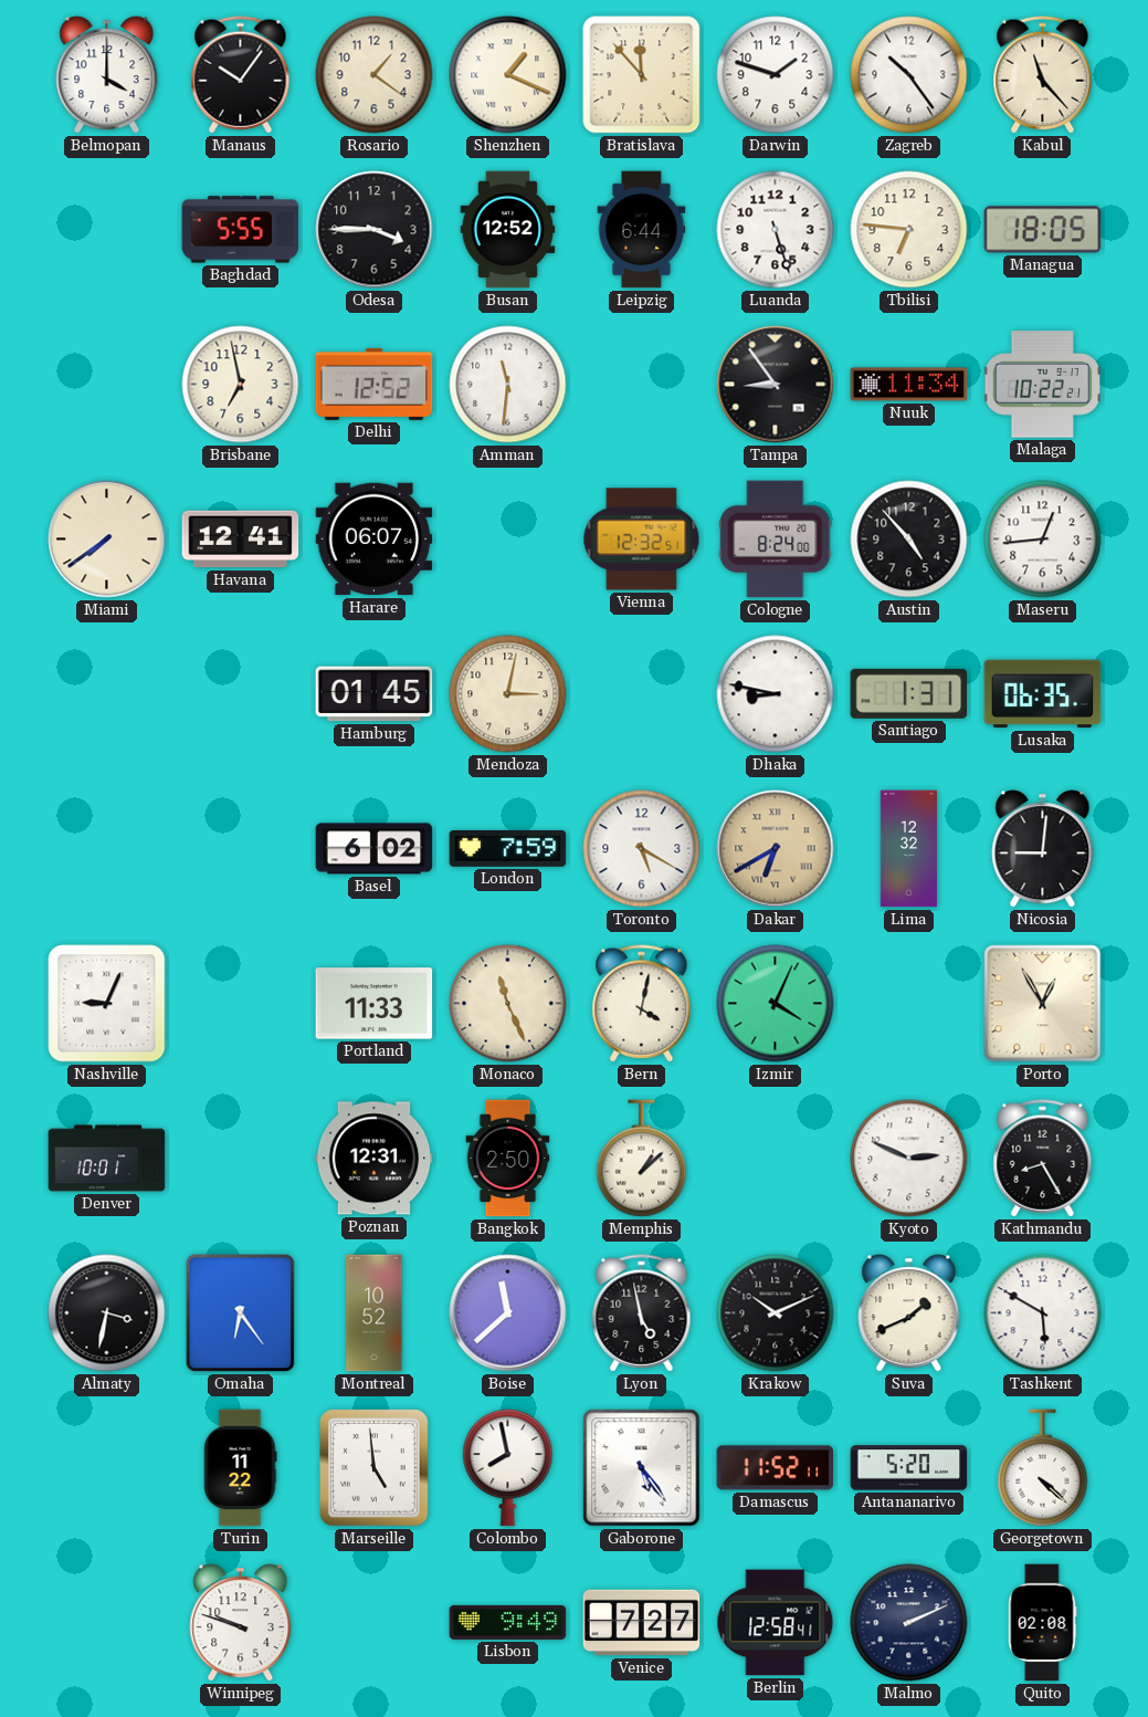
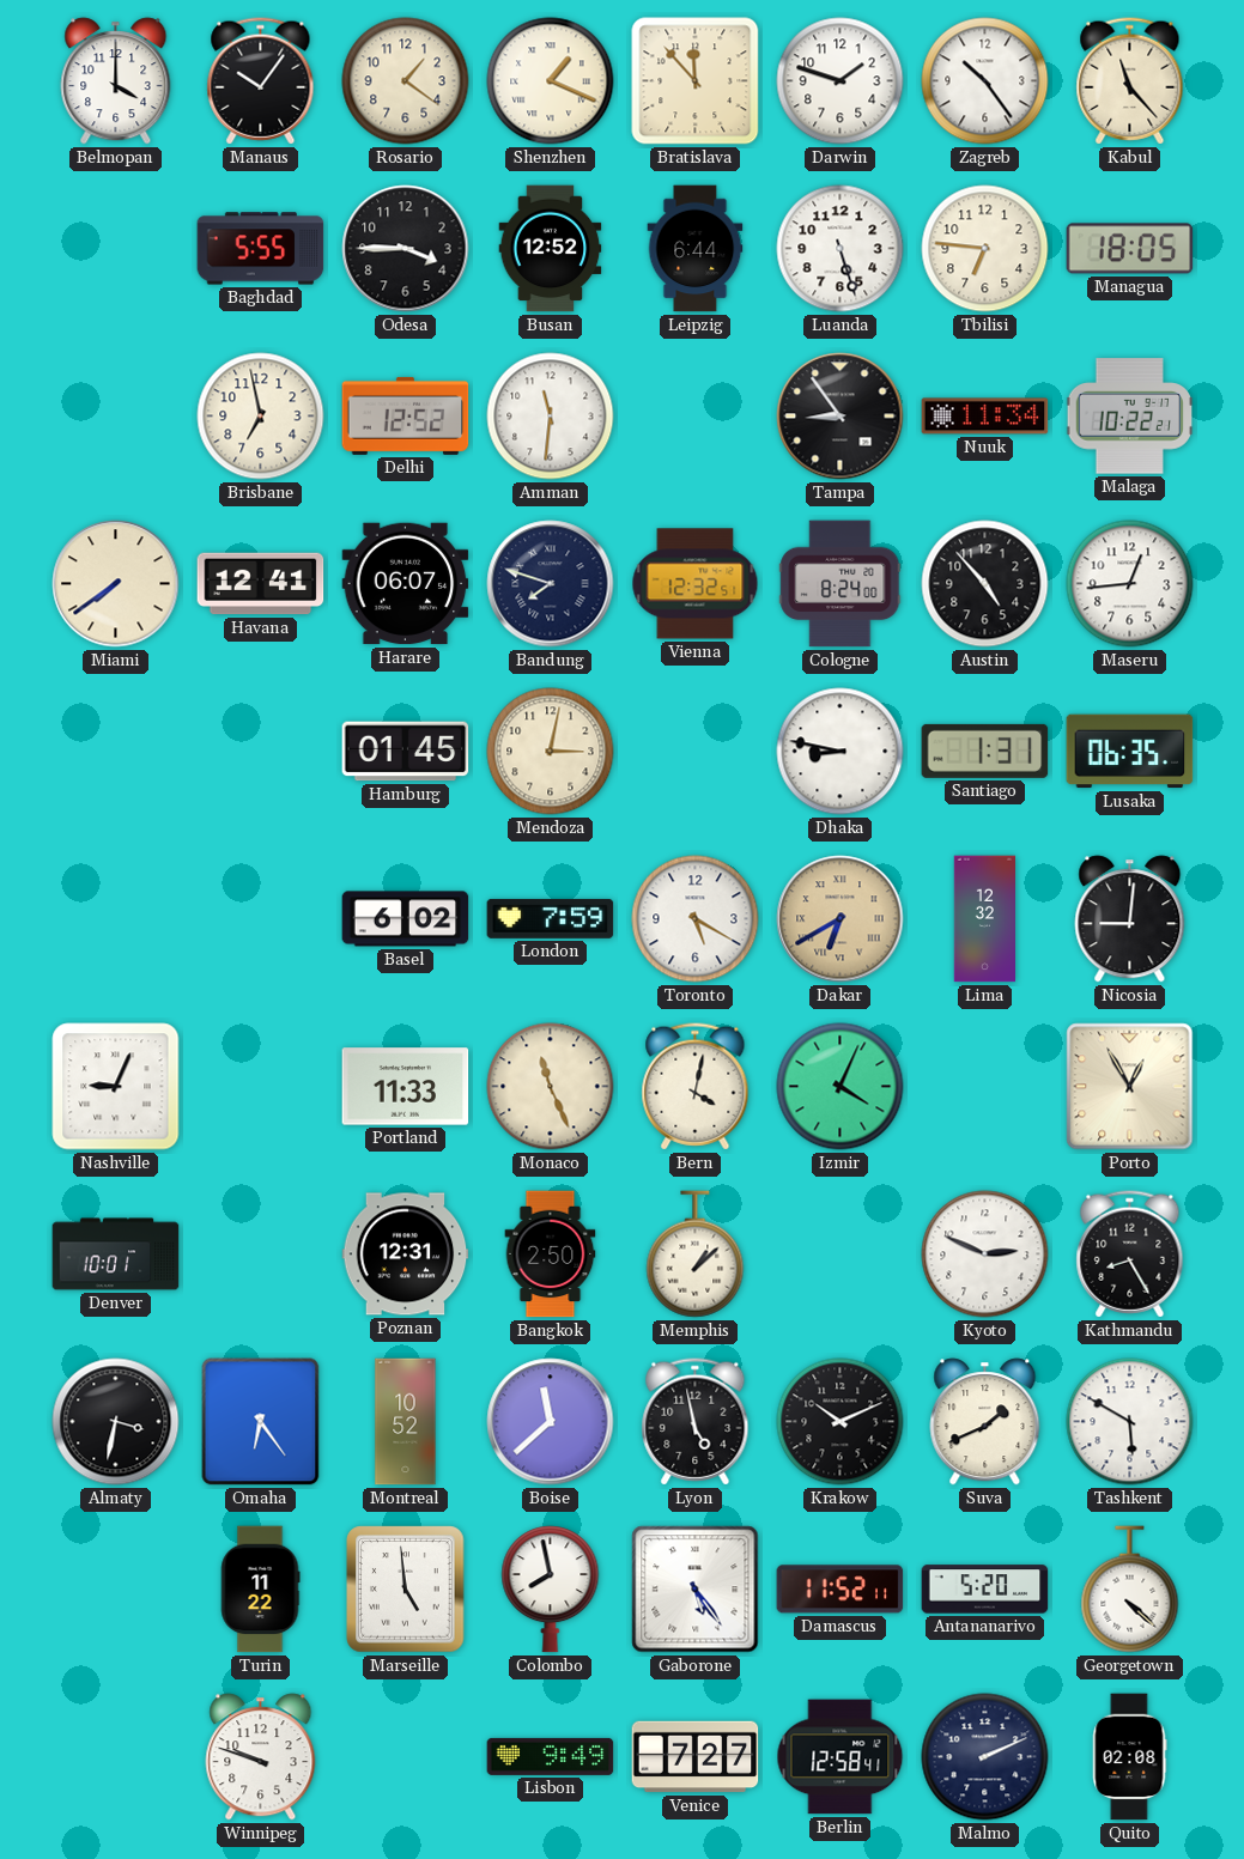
Bandung: none -> 7:48 (551, 584)
